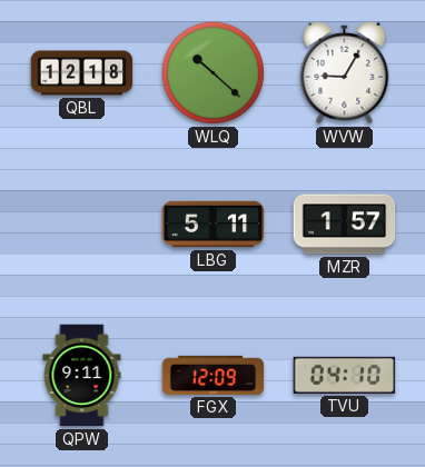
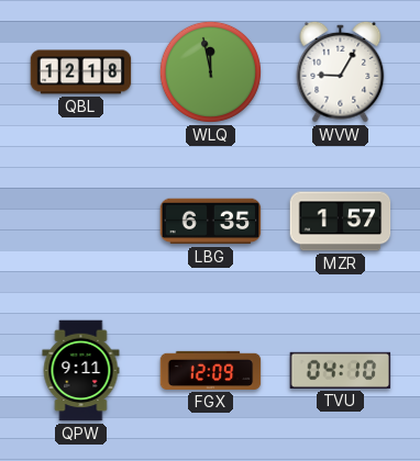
WLQ: 10:22 -> 11:58 (210, 71)
LBG: 5:11 -> 6:35 (211, 222)
